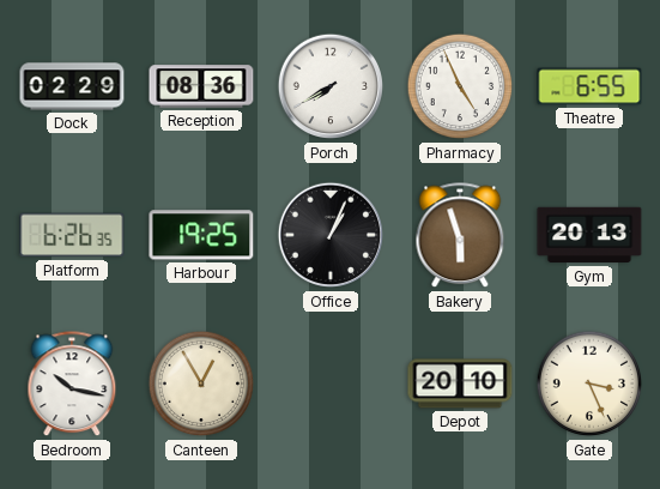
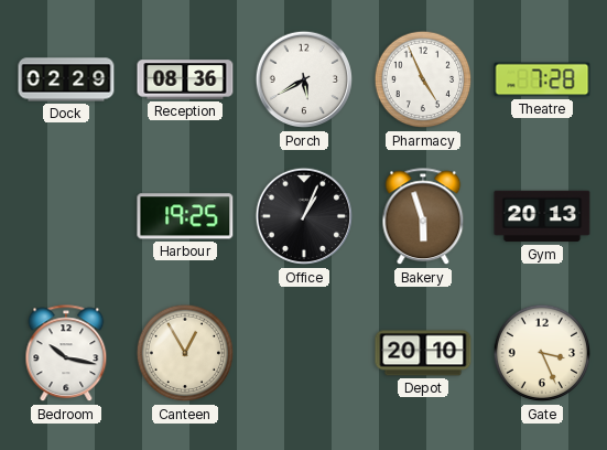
Porch: 7:40 -> 5:40 (304, 79)
Theatre: 6:55 -> 7:28 (542, 79)
Platform: 6:26 -> none (72, 235)
